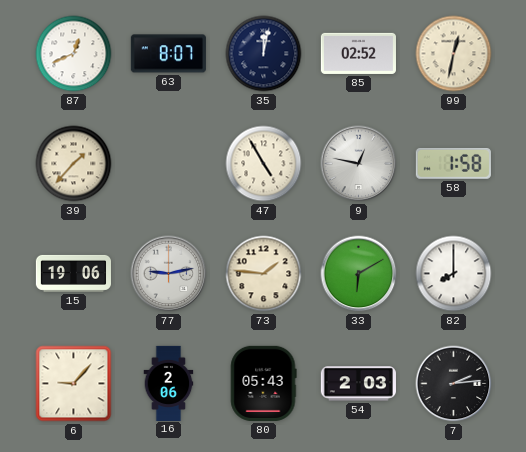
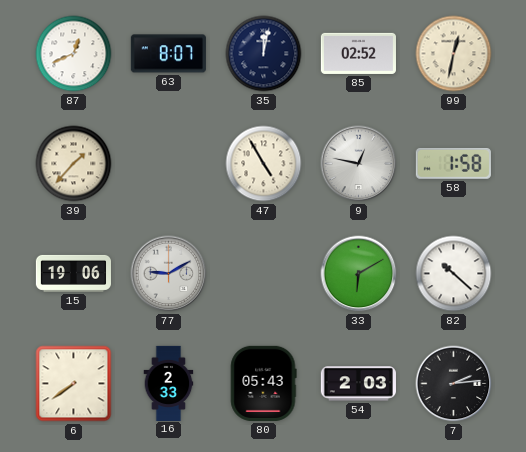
77: 9:13 -> 9:10 (169, 274)
73: 1:46 -> none (264, 274)
82: 8:00 -> 10:22 (454, 274)
6: 9:07 -> 7:39 (74, 384)
16: 2:06 -> 2:33 (169, 383)
